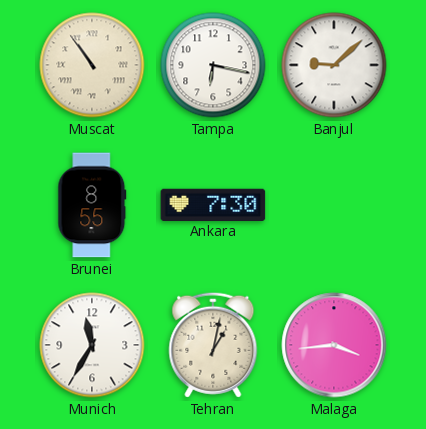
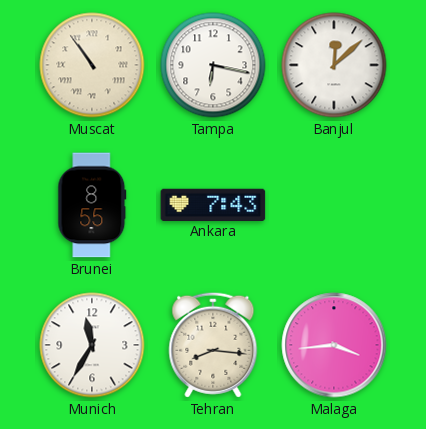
Banjul: 9:08 -> 12:08 (334, 65)
Ankara: 7:30 -> 7:43 (213, 204)
Tehran: 1:02 -> 8:16 (213, 345)
